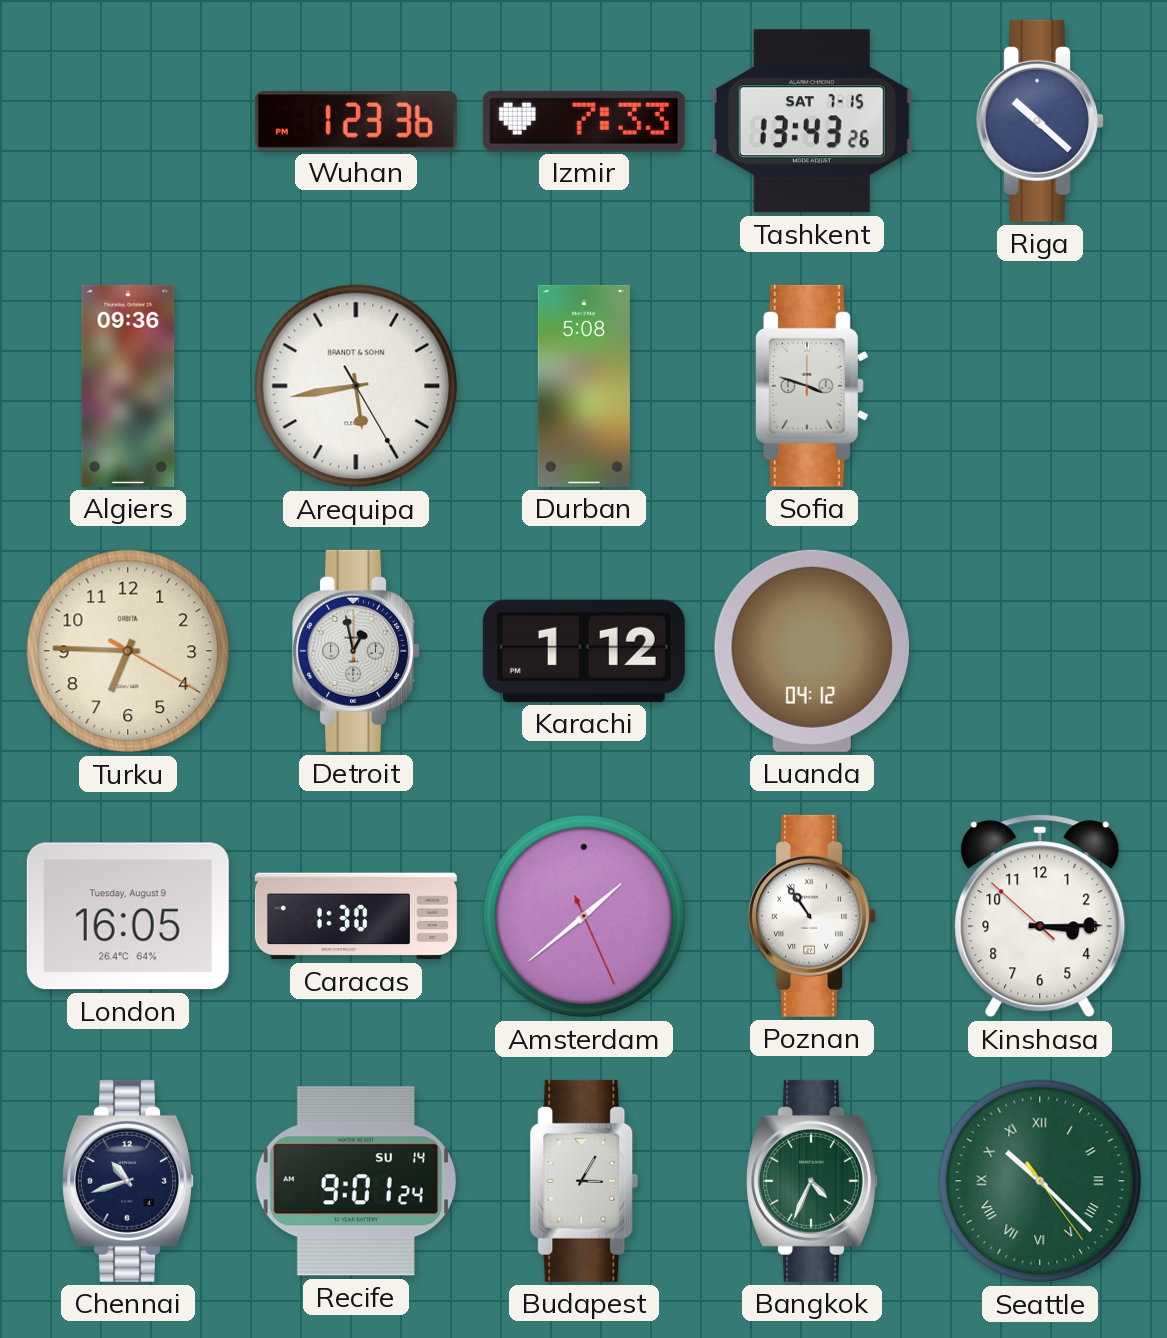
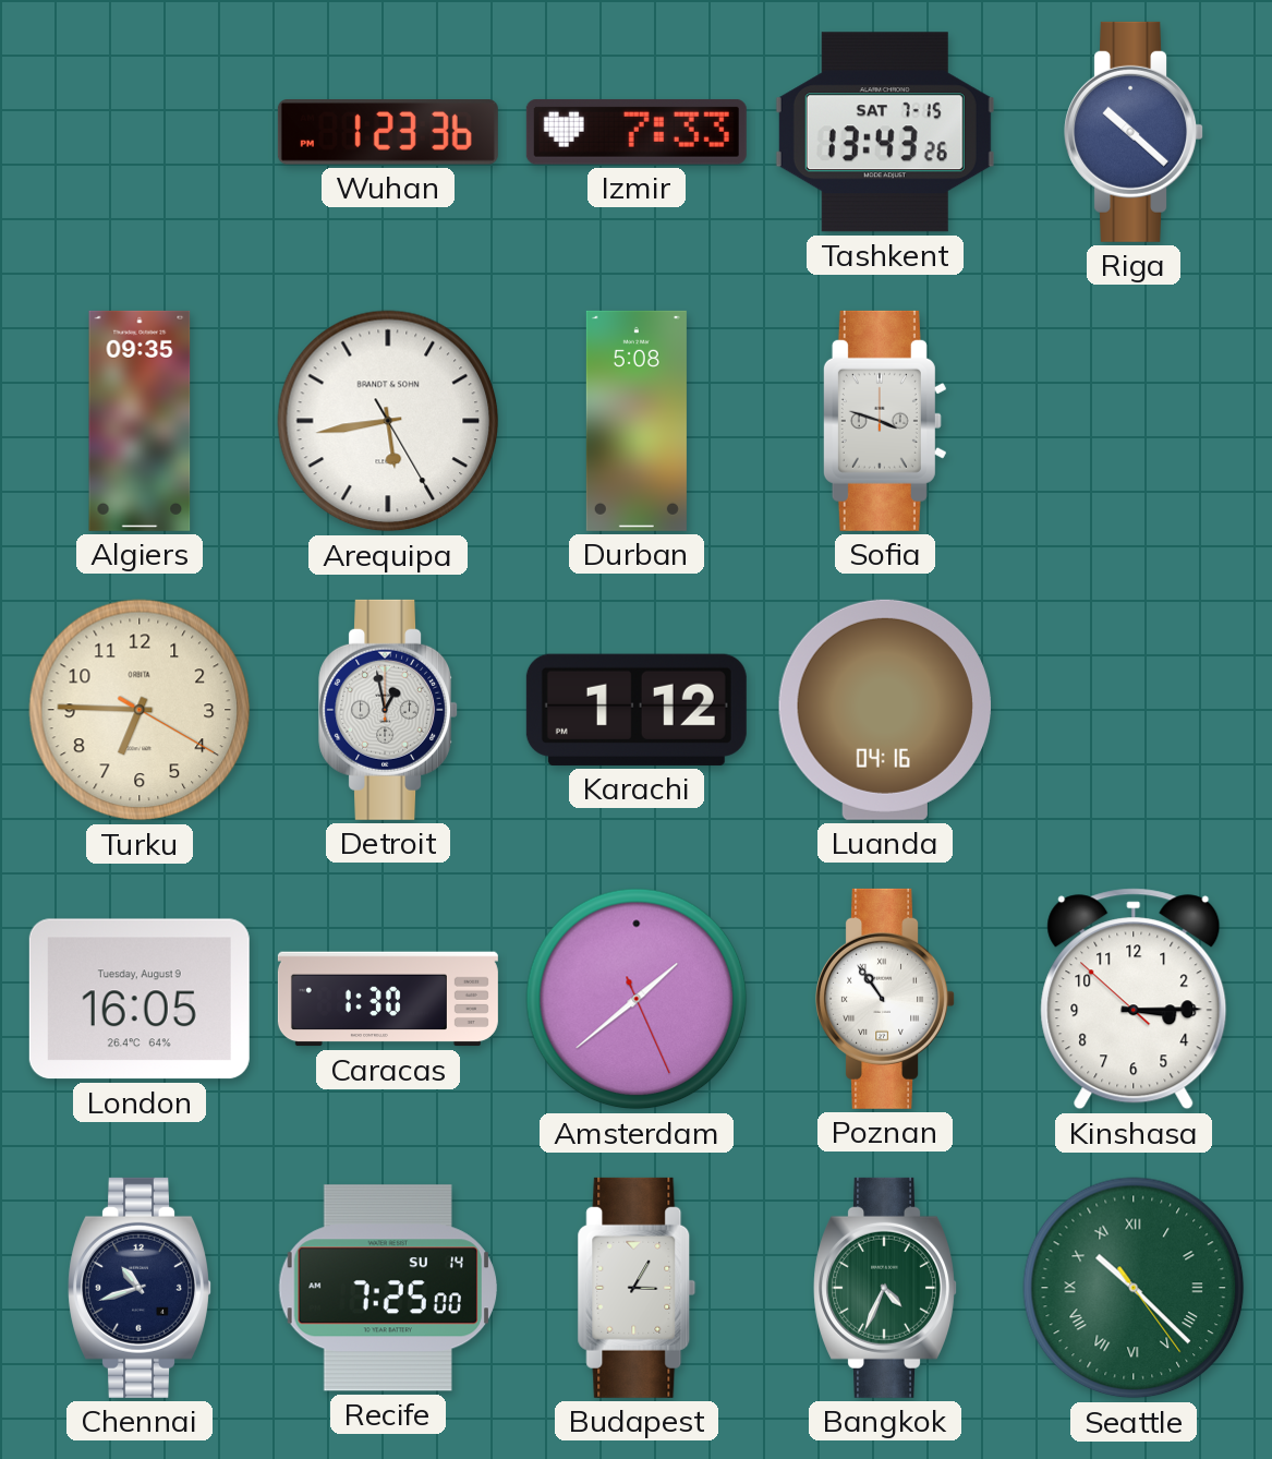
Algiers: 09:36 -> 09:35 (140, 421)
Luanda: 04:12 -> 04:16 (885, 710)
Recife: 9:01 -> 7:25 (388, 1288)
